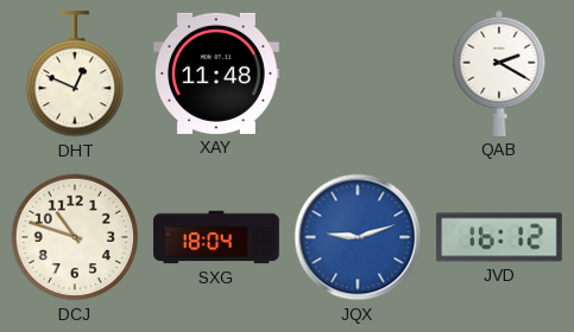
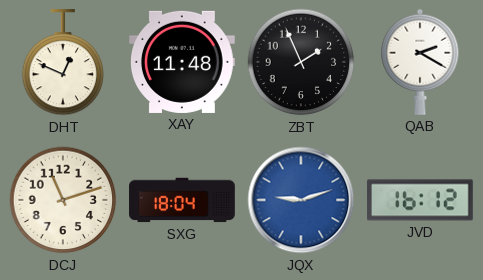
ZBT: none -> 1:56 (301, 62)
DCJ: 10:48 -> 11:12 (63, 200)
